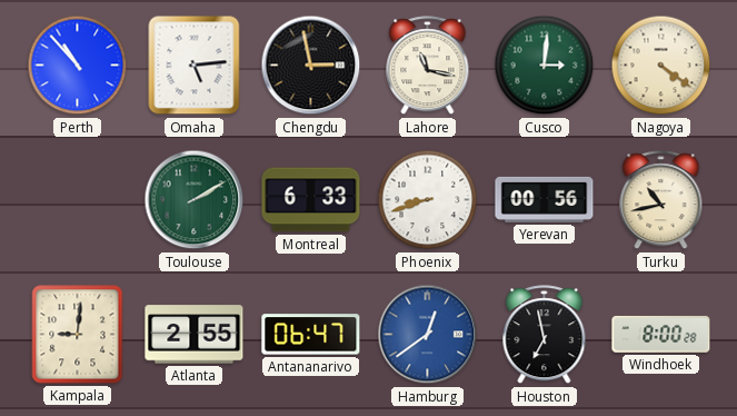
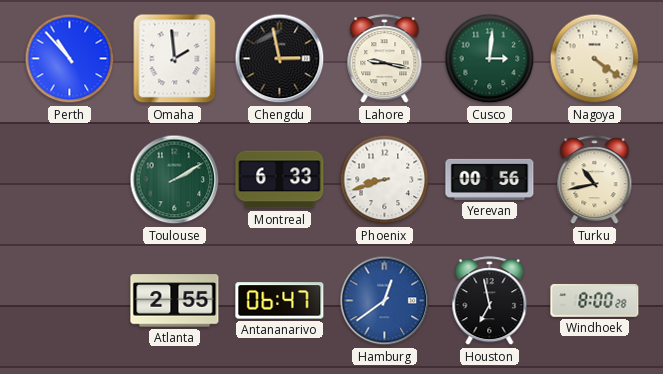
Omaha: 5:14 -> 1:59 (175, 59)
Lahore: 11:17 -> 9:17 (385, 59)
Kampala: 9:01 -> none (78, 335)
